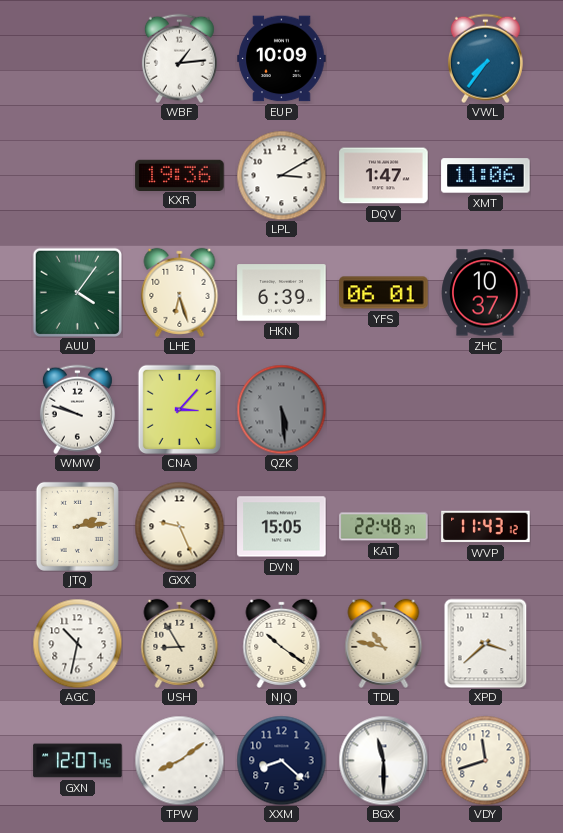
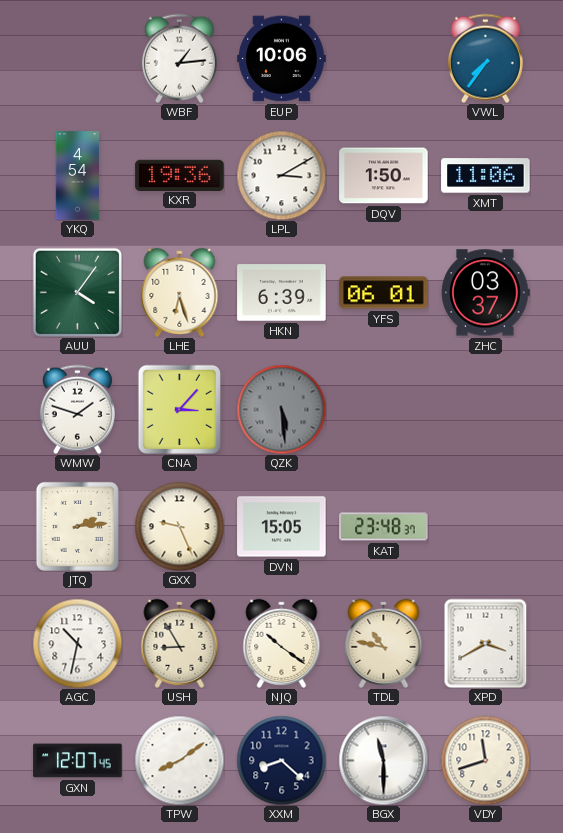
EUP: 10:09 -> 10:06 (282, 59)
YKQ: none -> 4:54 (78, 176)
DQV: 1:47 -> 1:50 (384, 176)
ZHC: 10:37 -> 03:37 (486, 293)
WMW: 9:48 -> 1:48 (77, 409)
KAT: 22:48 -> 23:48 (384, 527)
WVP: 11:43 -> none (486, 527)
XPD: 3:38 -> 3:40 (486, 643)
